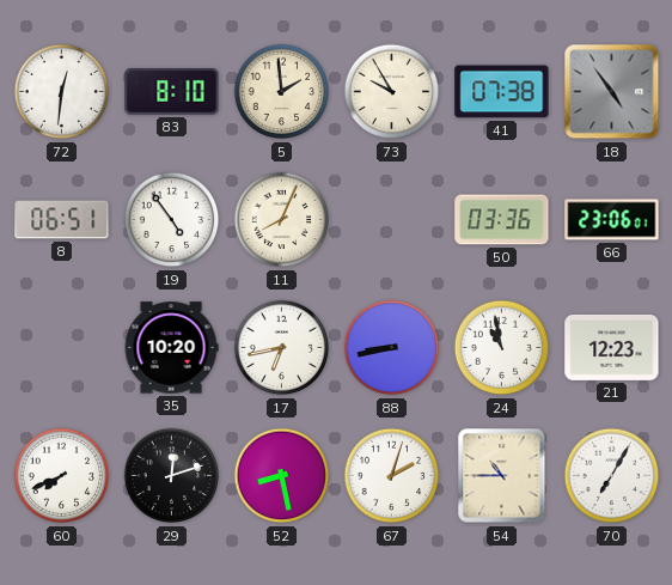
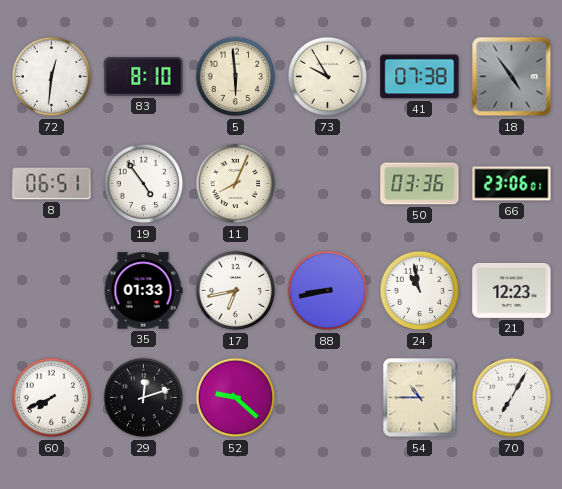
5: 1:59 -> 5:59 (236, 77)
35: 10:20 -> 01:33 (143, 291)
52: 8:28 -> 9:22 (236, 398)
67: 2:03 -> none (392, 476)
